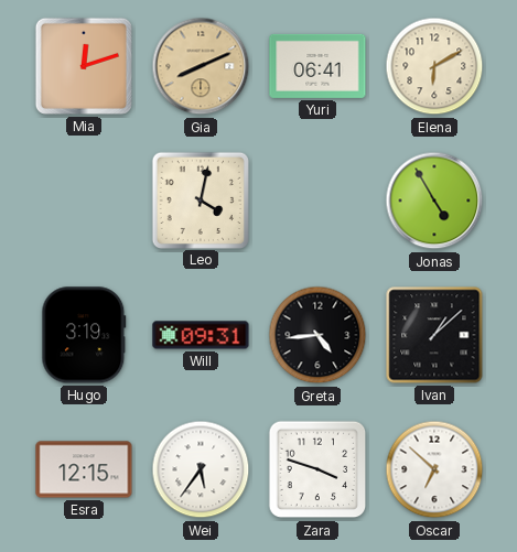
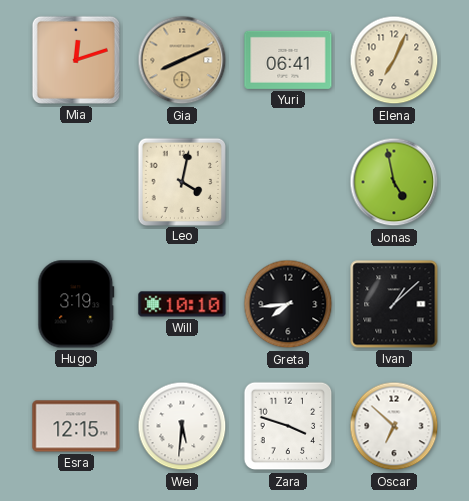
Elena: 6:10 -> 7:04 (394, 60)
Jonas: 4:55 -> 4:58 (394, 182)
Will: 09:31 -> 10:10 (182, 304)
Greta: 4:44 -> 7:44 (288, 304)
Wei: 5:36 -> 5:31 (182, 426)
